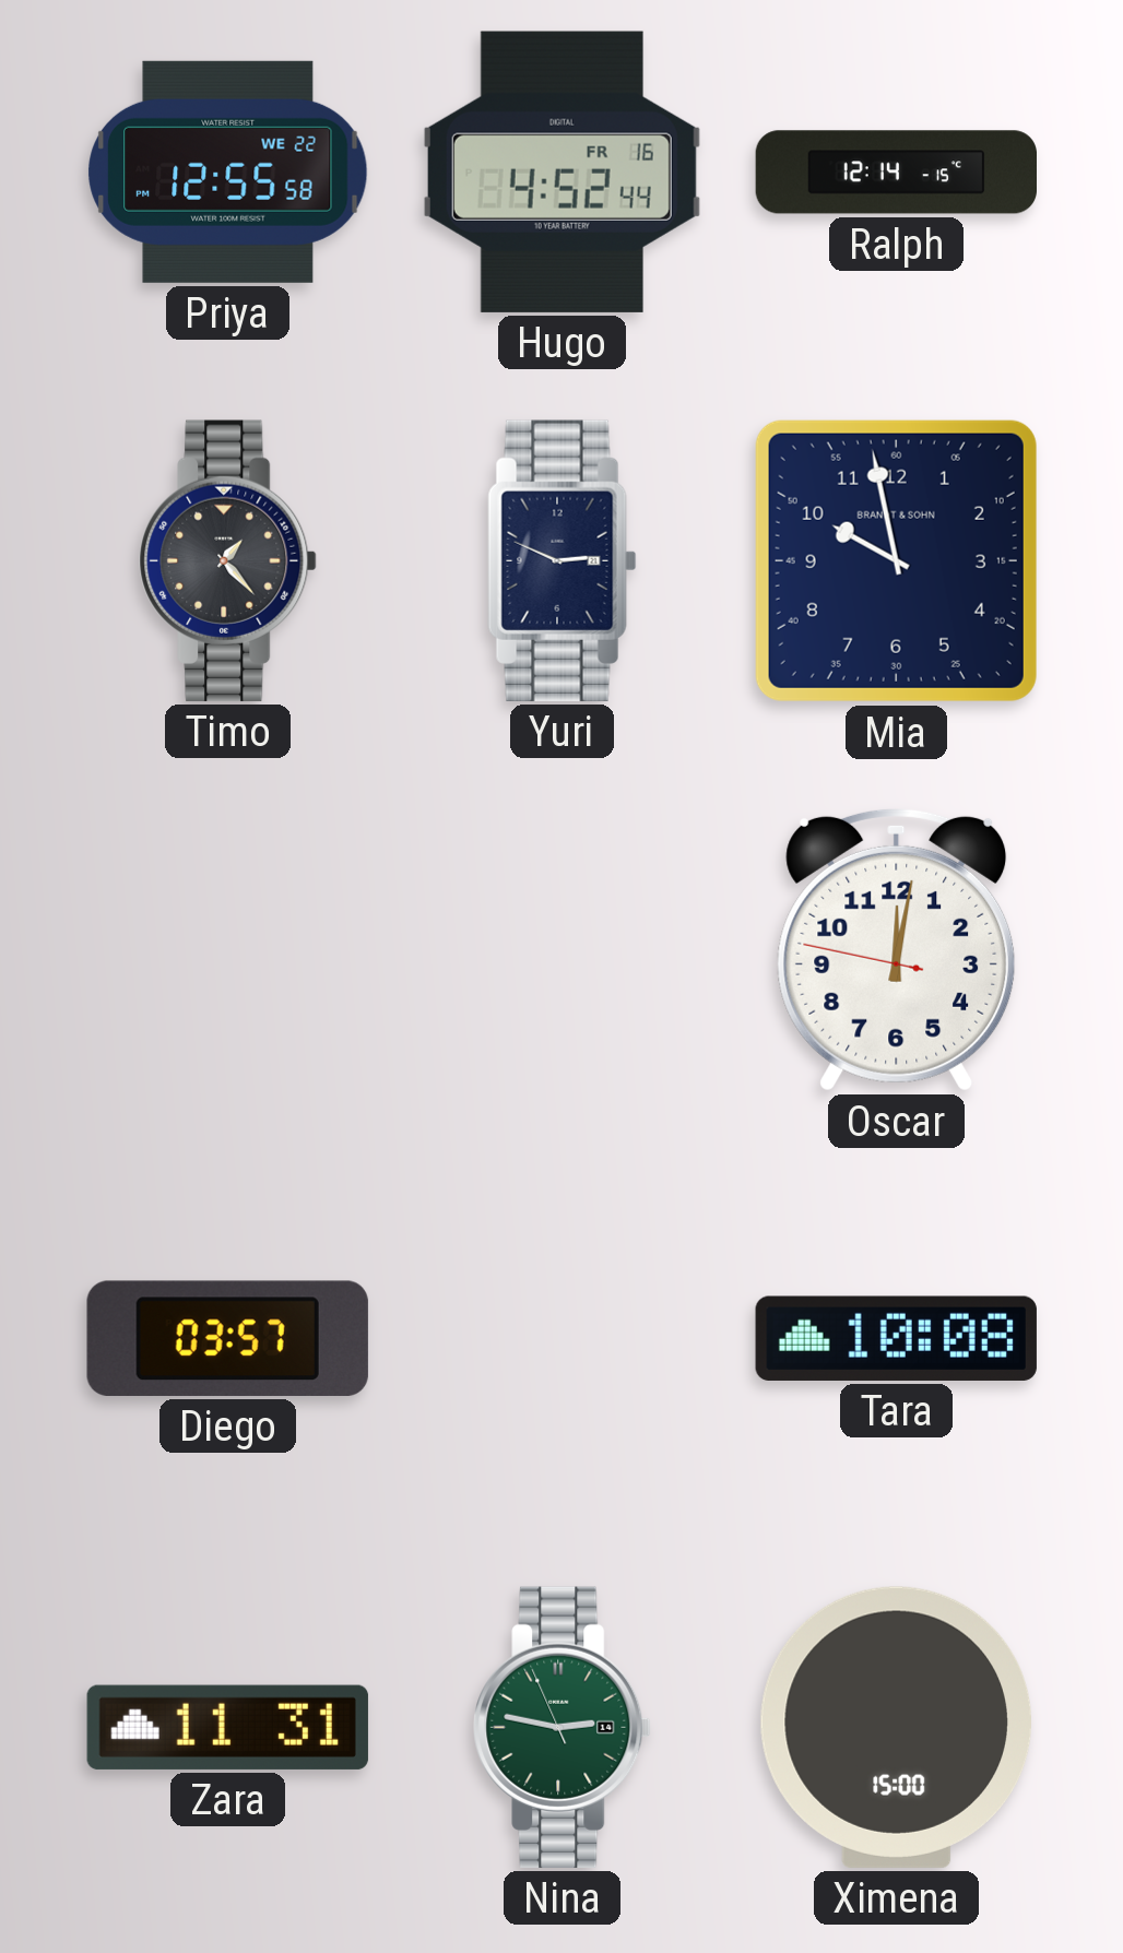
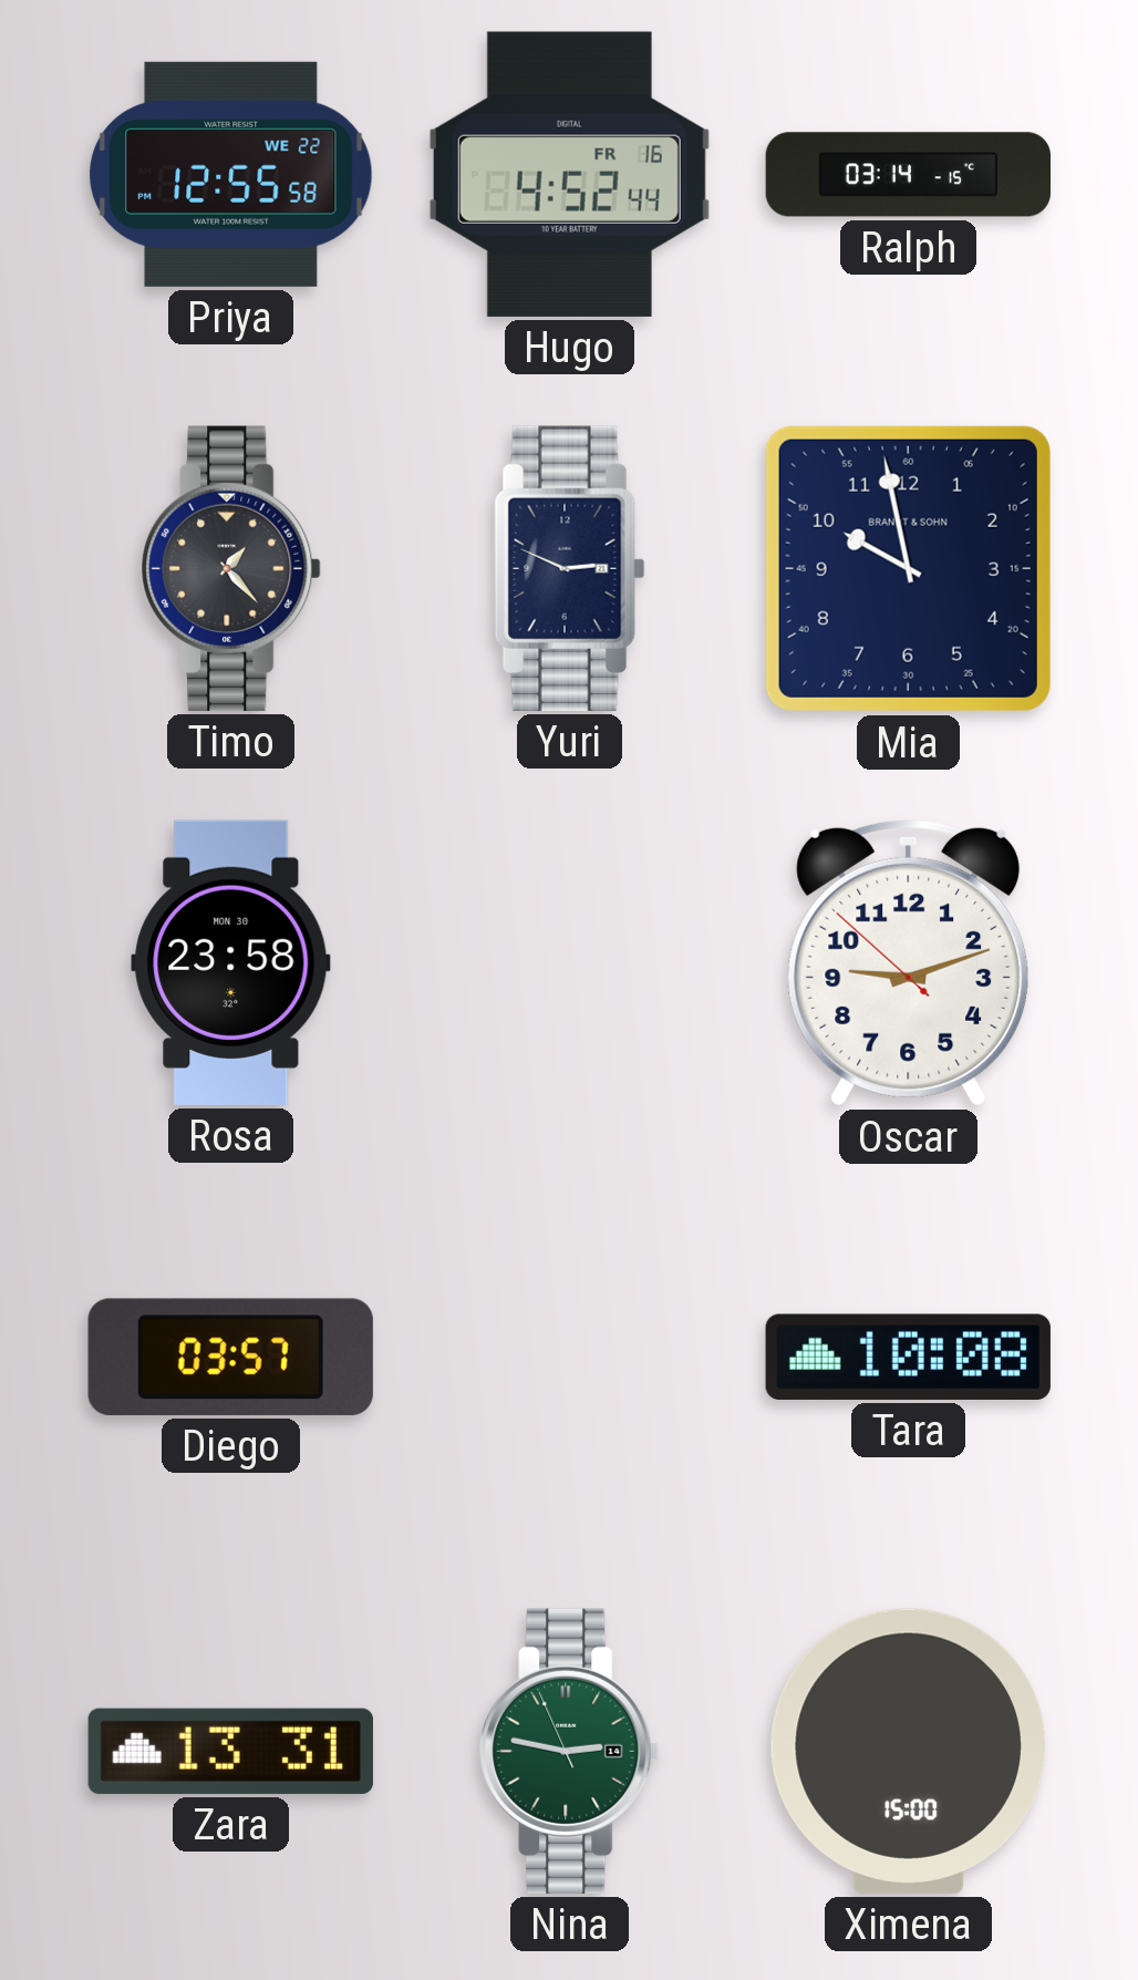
Ralph: 12:14 -> 03:14 (908, 175)
Rosa: none -> 23:58 (231, 962)
Oscar: 12:01 -> 9:11 (909, 962)
Zara: 11:31 -> 13:31 (230, 1751)
